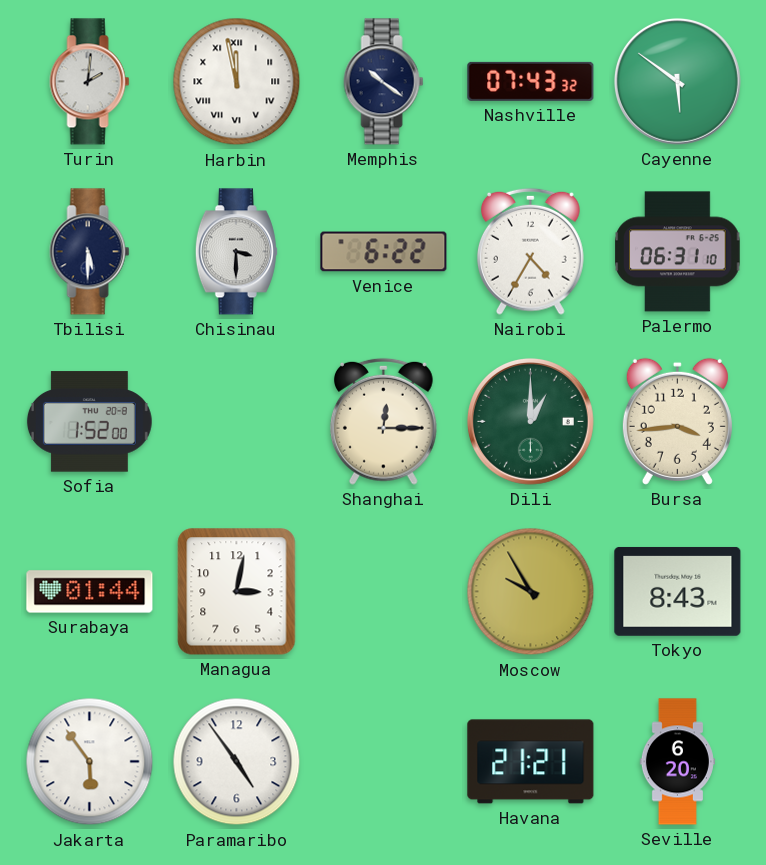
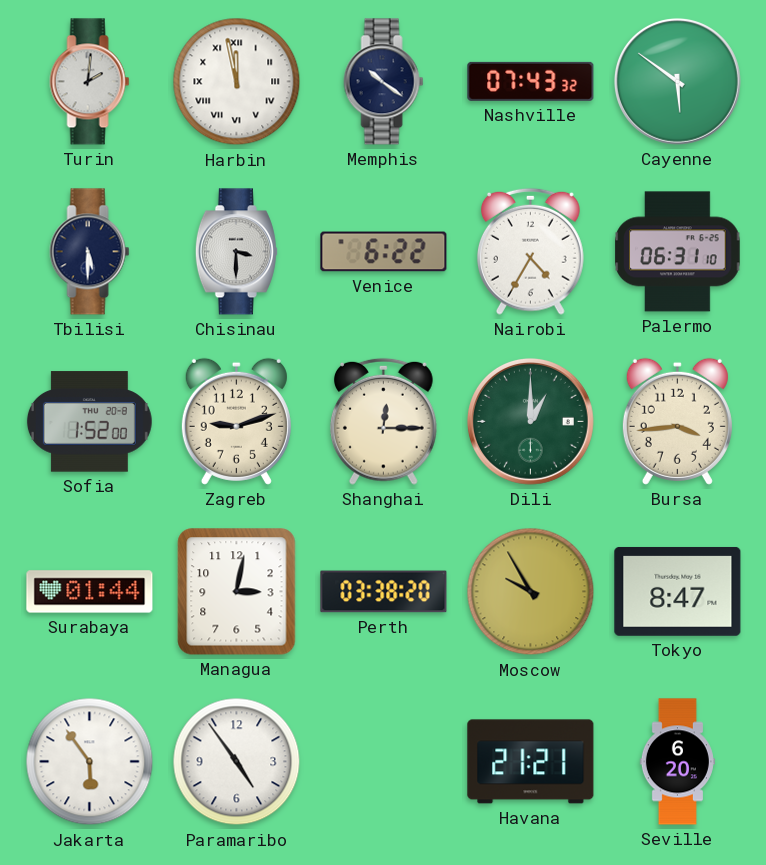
Zagreb: none -> 9:12 (236, 421)
Perth: none -> 03:38 (384, 592)
Tokyo: 8:43 -> 8:47 (678, 591)
